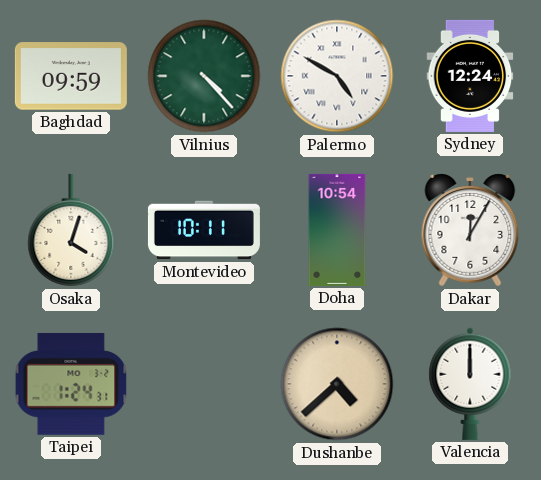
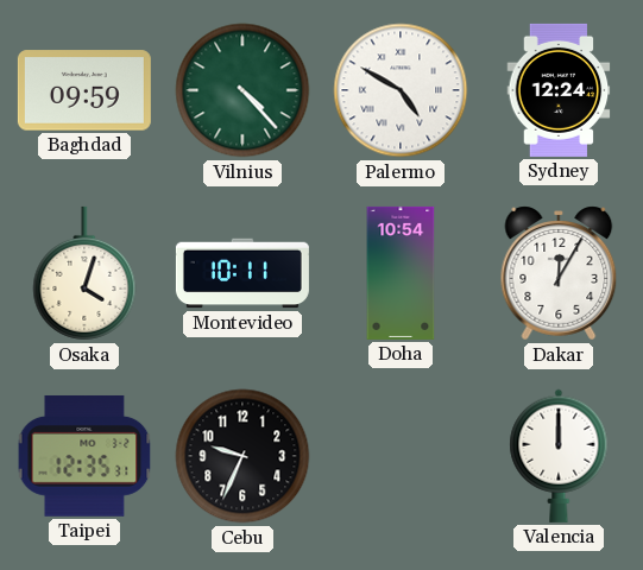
Taipei: 1:24 -> 12:35 (84, 456)
Cebu: none -> 9:34 (242, 456)
Dushanbe: 4:38 -> none (337, 384)
